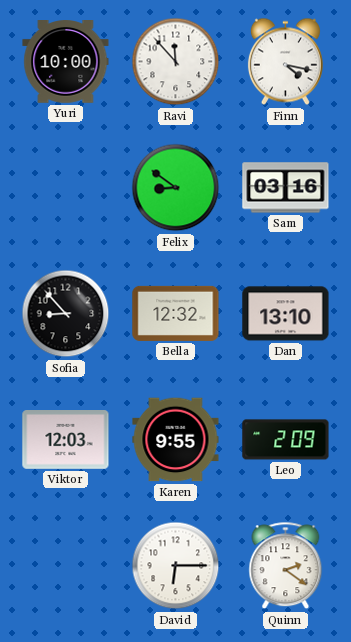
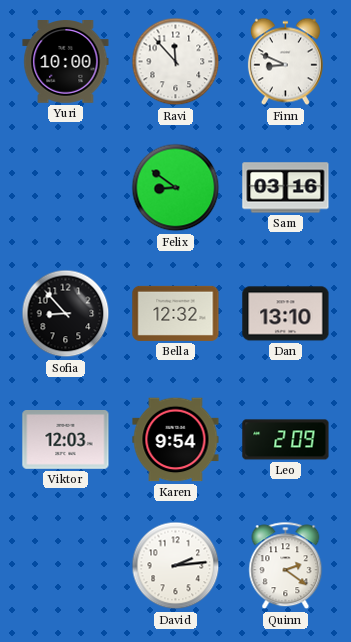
Finn: 4:17 -> 8:49 (285, 62)
Karen: 9:55 -> 9:54 (176, 440)
David: 6:15 -> 2:14 (176, 566)
